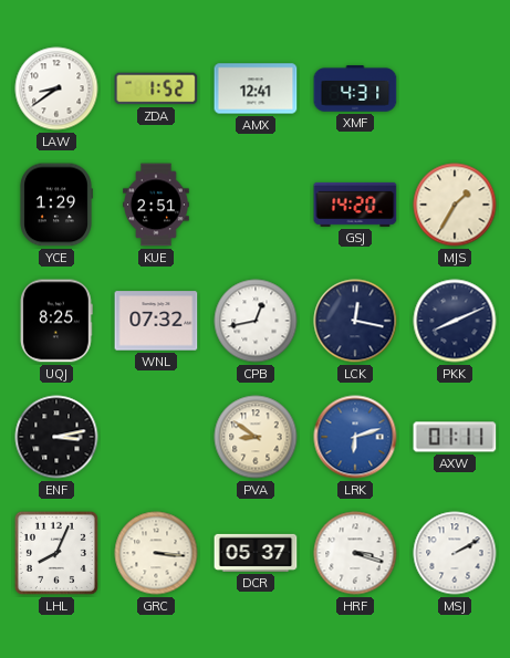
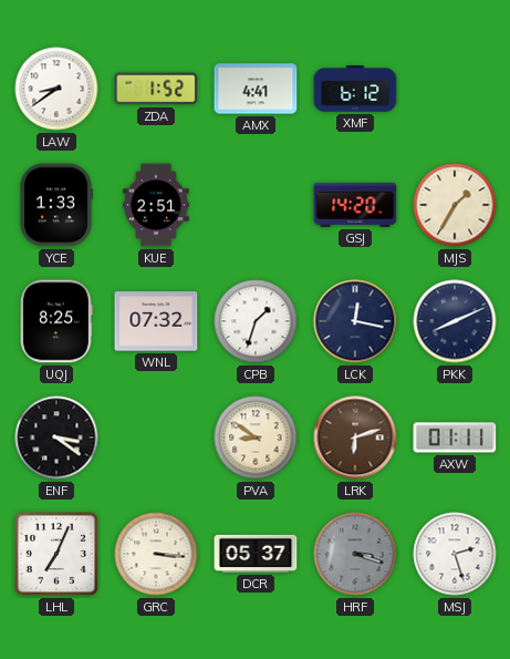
AMX: 12:41 -> 4:41 (256, 89)
XMF: 4:31 -> 6:12 (355, 89)
YCE: 1:29 -> 1:33 (56, 205)
CPB: 12:43 -> 1:33 (256, 321)
ENF: 3:13 -> 3:21 (56, 437)
LRK dial: blue -> brown (355, 437)
LHL: 8:04 -> 7:04 (56, 554)
HRF dial: white -> grey (355, 554)
MSJ: 2:10 -> 2:27 (455, 554)
